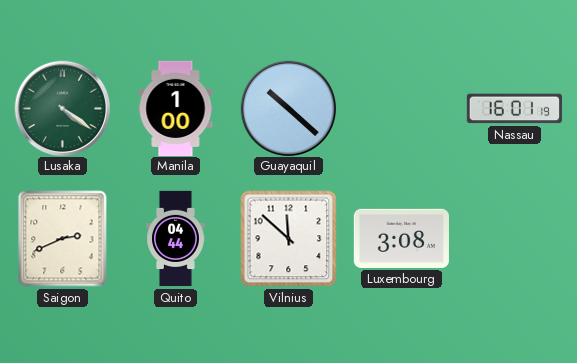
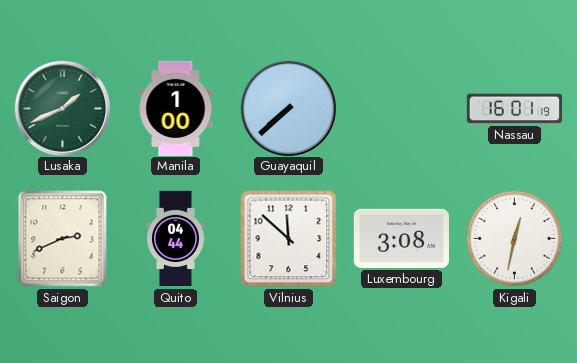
Lusaka: 4:21 -> 1:41 (62, 108)
Guayaquil: 10:22 -> 7:38 (288, 108)
Kigali: none -> 12:32 (514, 238)
